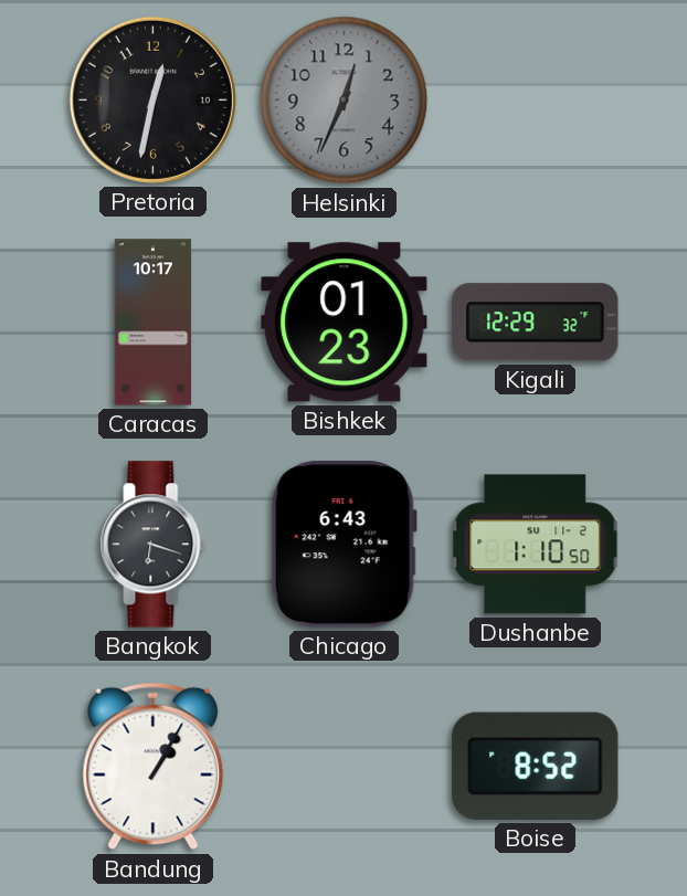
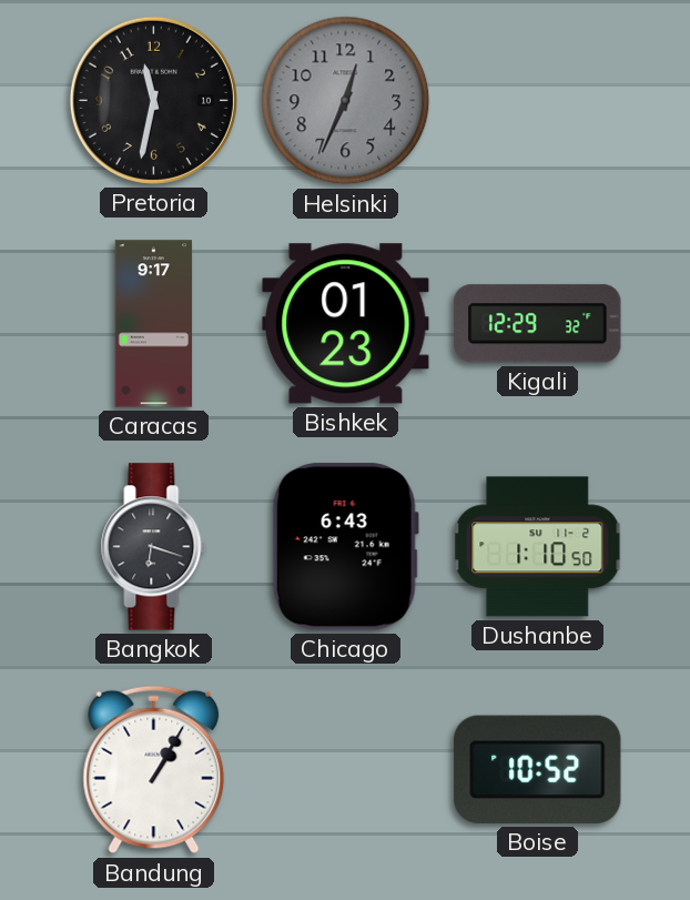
Pretoria: 12:32 -> 11:32 (153, 100)
Caracas: 10:17 -> 9:17 (154, 324)
Boise: 8:52 -> 10:52 (538, 769)
